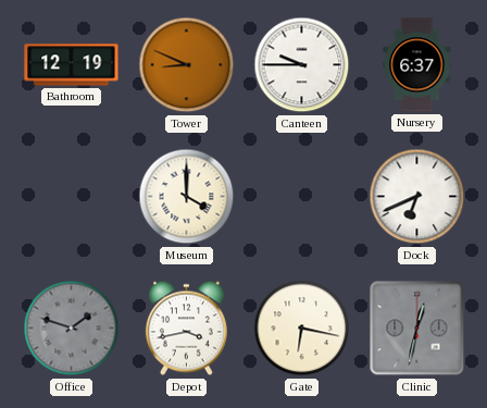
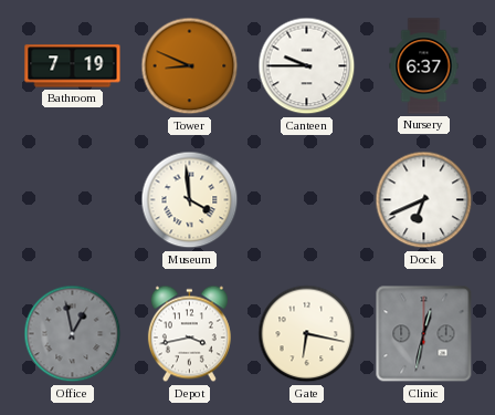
Bathroom: 12:19 -> 7:19 (73, 66)
Museum: 4:00 -> 3:59 (190, 200)
Office: 1:48 -> 12:58 (73, 334)
